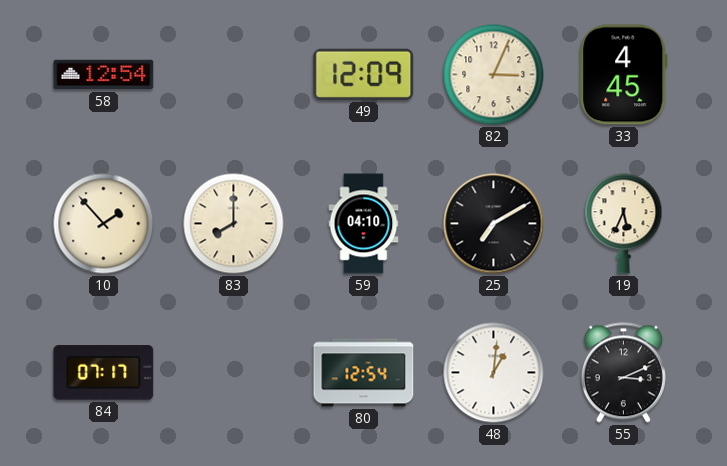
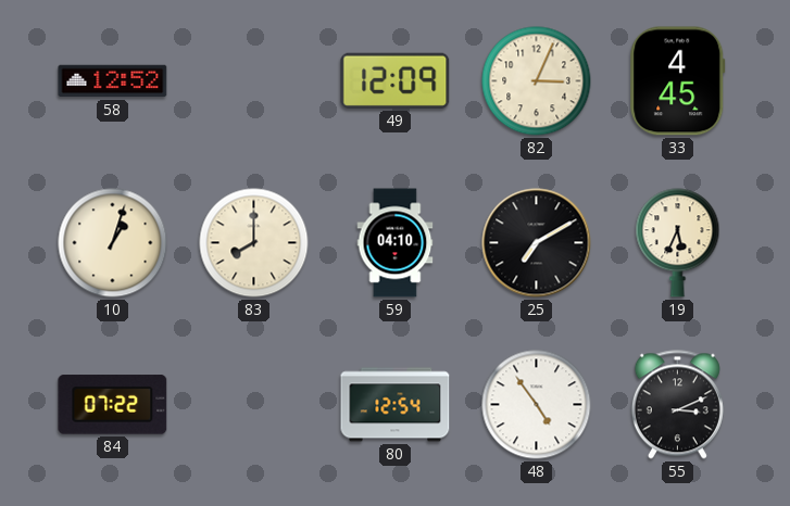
58: 12:54 -> 12:52 (113, 81)
10: 1:53 -> 1:03 (113, 243)
84: 07:17 -> 07:22 (113, 405)
48: 1:01 -> 4:54 (537, 405)
